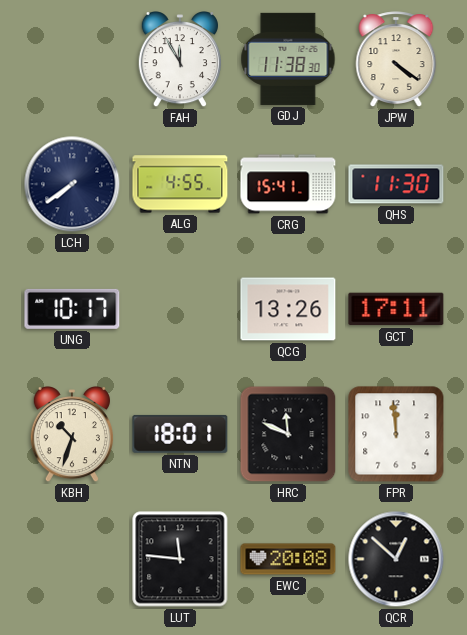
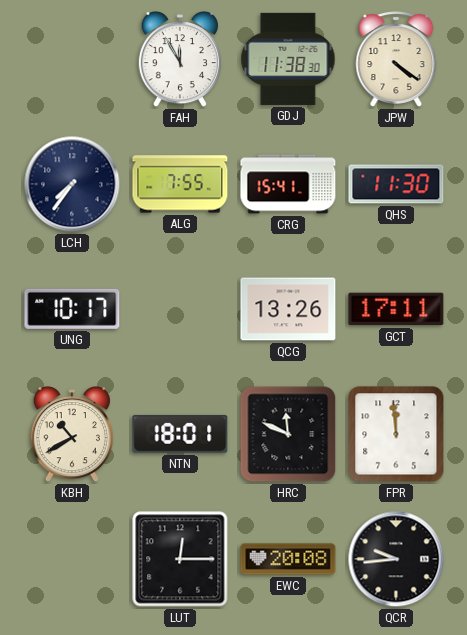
LCH: 7:39 -> 7:36 (72, 184)
ALG: 4:55 -> 7:55 (180, 184)
KBH: 10:33 -> 10:40 (72, 435)
LUT: 11:46 -> 12:15 (180, 559)
QCR: 12:52 -> 9:44 (396, 559)
